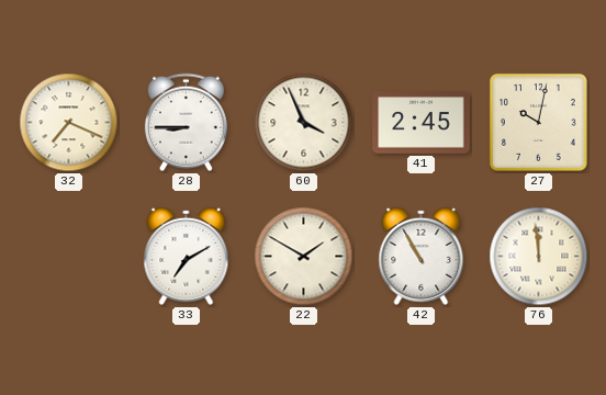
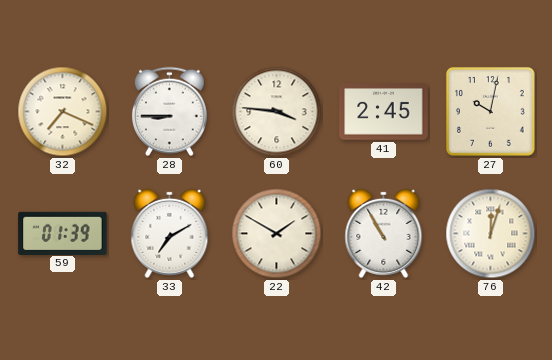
60: 3:56 -> 3:46 (277, 112)
59: none -> 01:39 (63, 233)
76: 11:59 -> 12:03 (491, 234)
